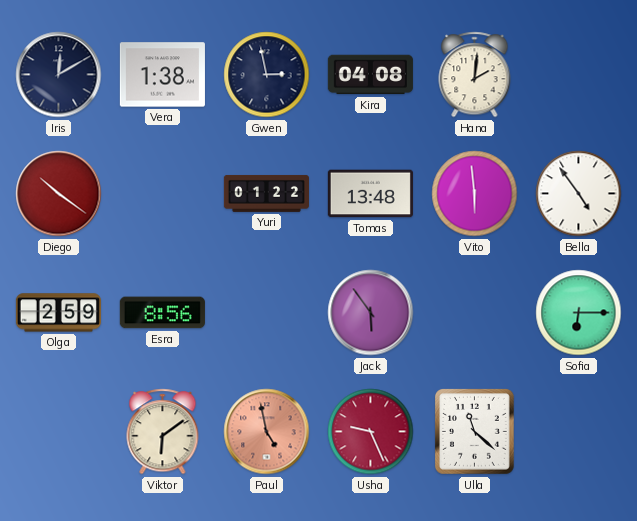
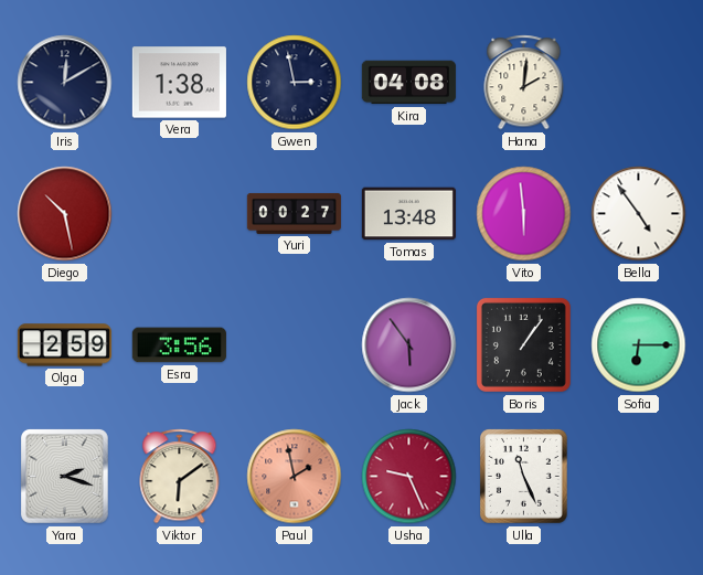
Diego: 10:21 -> 10:28 (65, 214)
Yuri: 01:22 -> 00:27 (294, 213)
Esra: 8:56 -> 3:56 (179, 345)
Boris: none -> 1:06 (523, 344)
Yara: none -> 2:18 (64, 476)
Paul: 4:58 -> 1:58 (295, 477)
Ulla: 11:22 -> 11:26 (523, 476)
